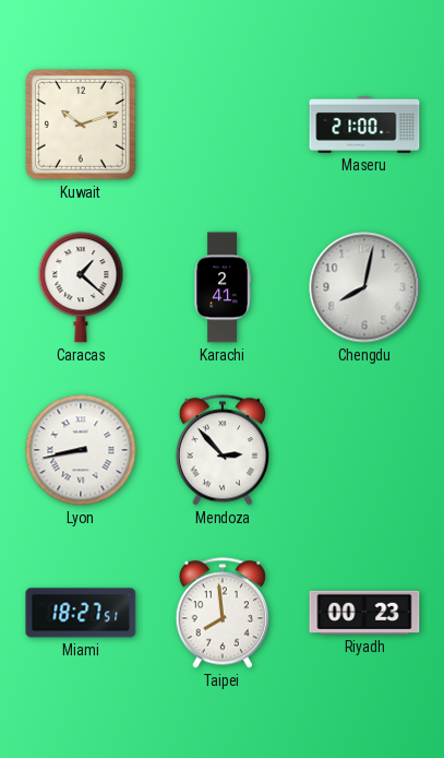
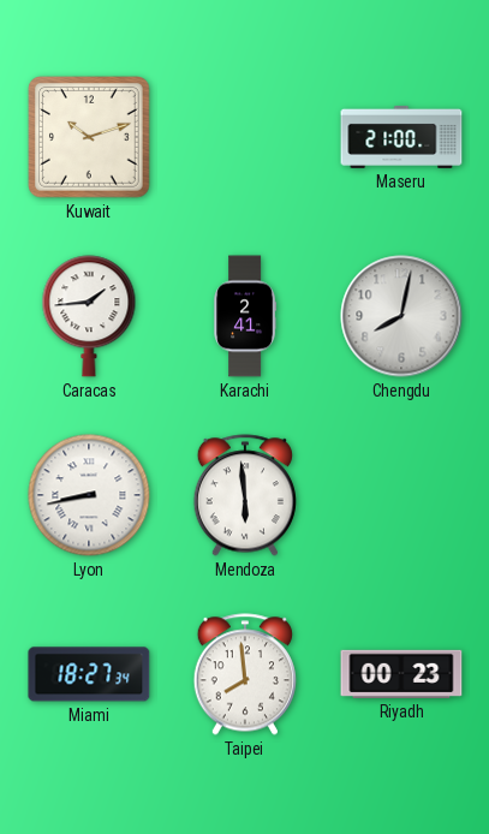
Caracas: 1:22 -> 1:44 (89, 316)
Mendoza: 2:53 -> 5:59 (244, 495)
Miami: 18:27:51 -> 18:27:34 (89, 674)
